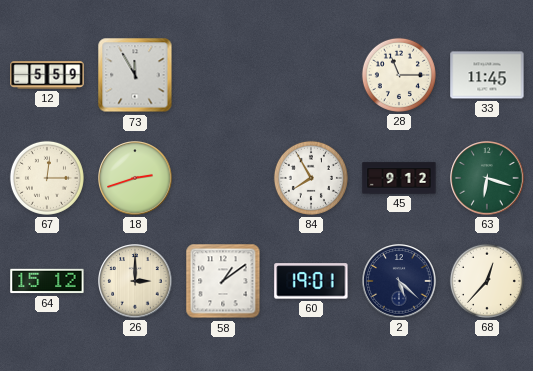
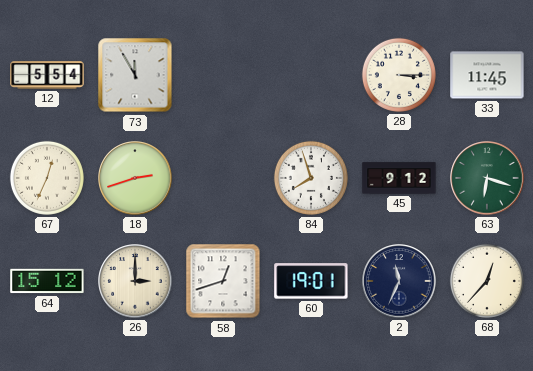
12: 5:59 -> 5:54 (47, 75)
28: 11:15 -> 3:15 (399, 75)
67: 12:15 -> 12:34 (47, 178)
84: 7:55 -> 7:57 (311, 178)
58: 1:09 -> 12:42 (223, 281)
2: 5:22 -> 11:34 (399, 281)
